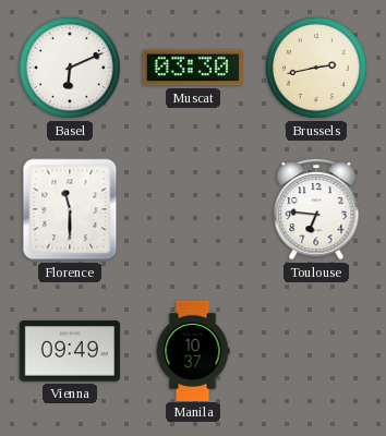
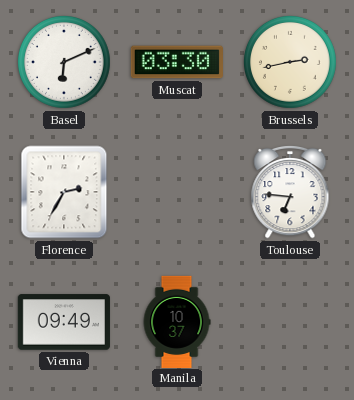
Florence: 11:30 -> 2:35 (64, 192)
